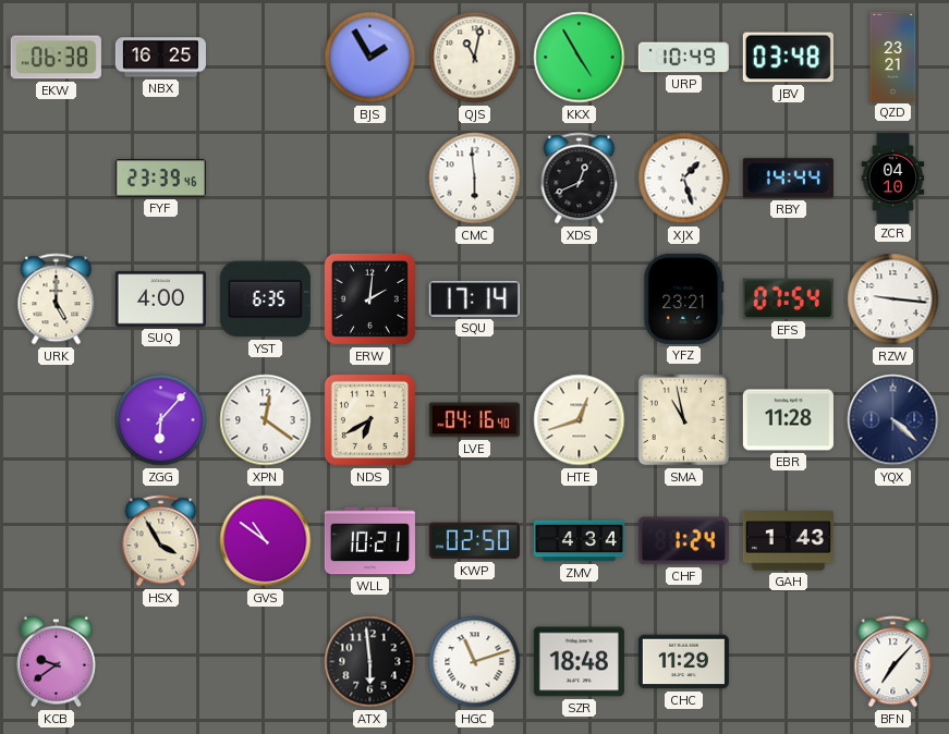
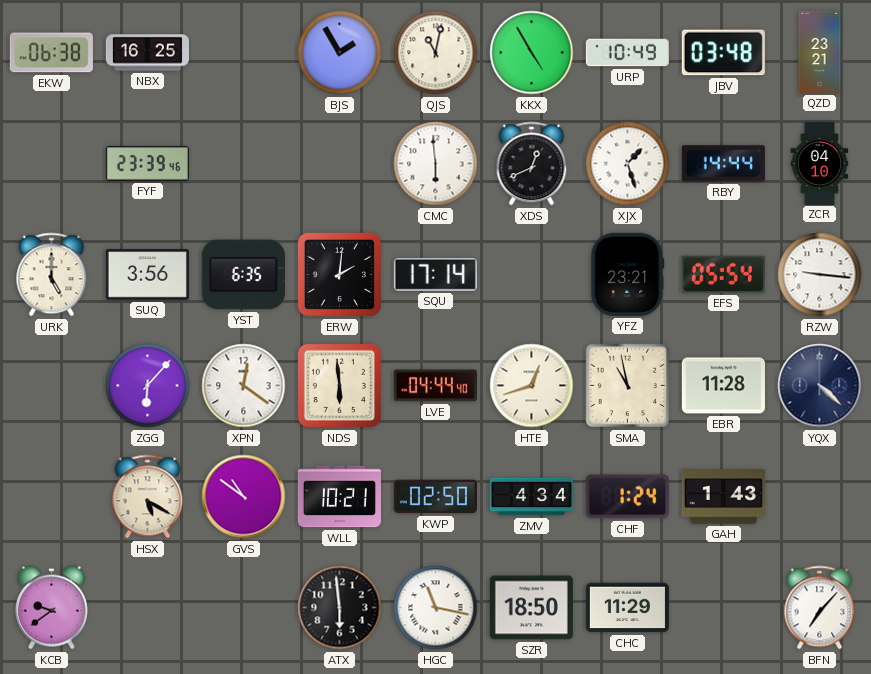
SUQ: 4:00 -> 3:56 (147, 275)
EFS: 07:54 -> 05:54 (723, 274)
NDS: 6:40 -> 5:59 (339, 385)
LVE: 04:16 -> 04:44 (435, 386)
HSX: 3:55 -> 5:20 (148, 497)
HGC: 11:12 -> 11:17 (436, 608)
SZR: 18:48 -> 18:50 (531, 608)
